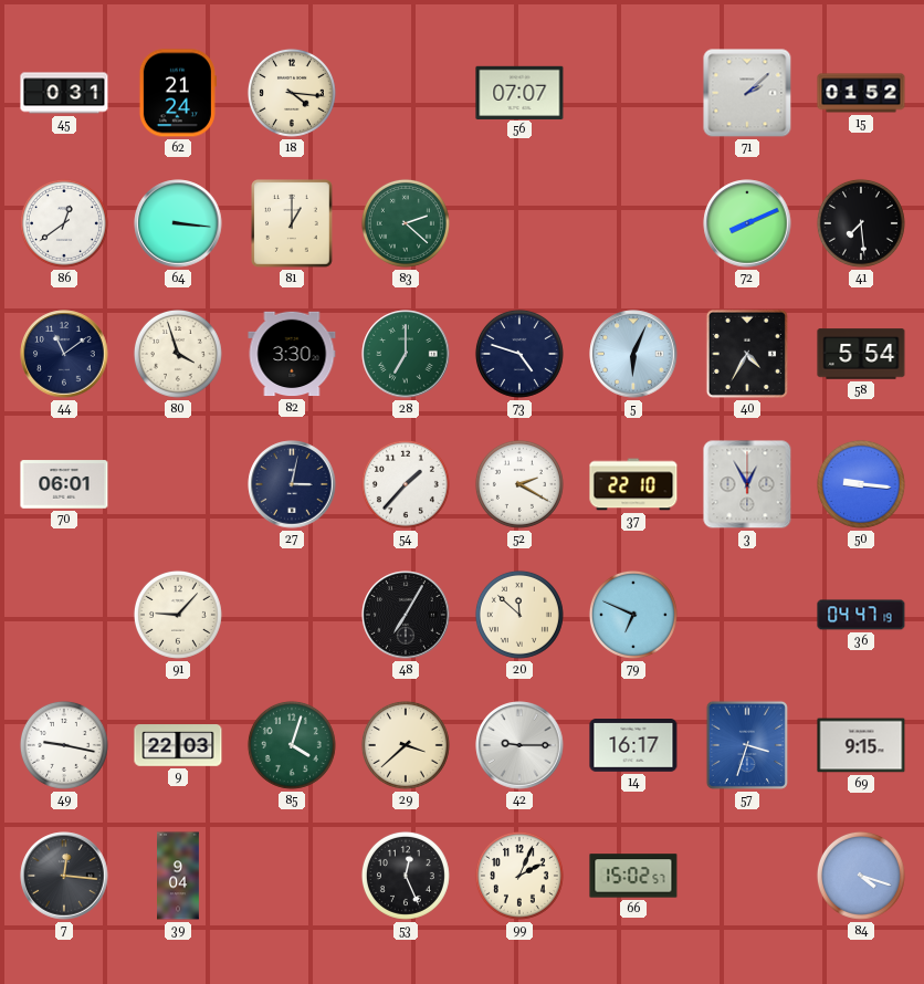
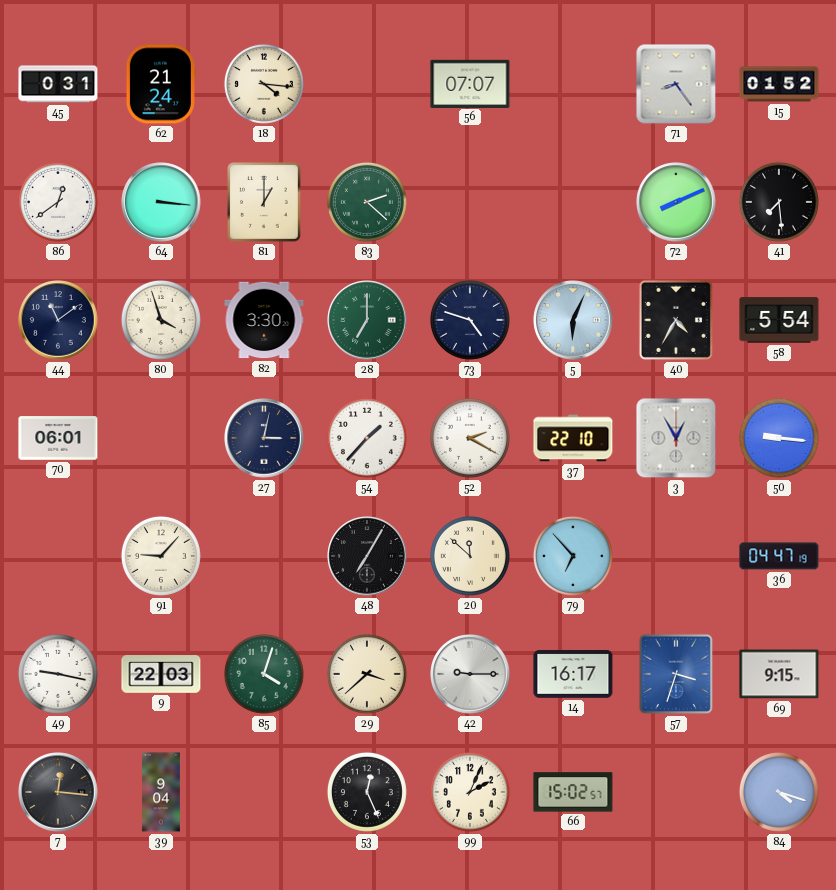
71: 2:08 -> 8:24 (676, 84)
79: 6:49 -> 6:53 (573, 556)
